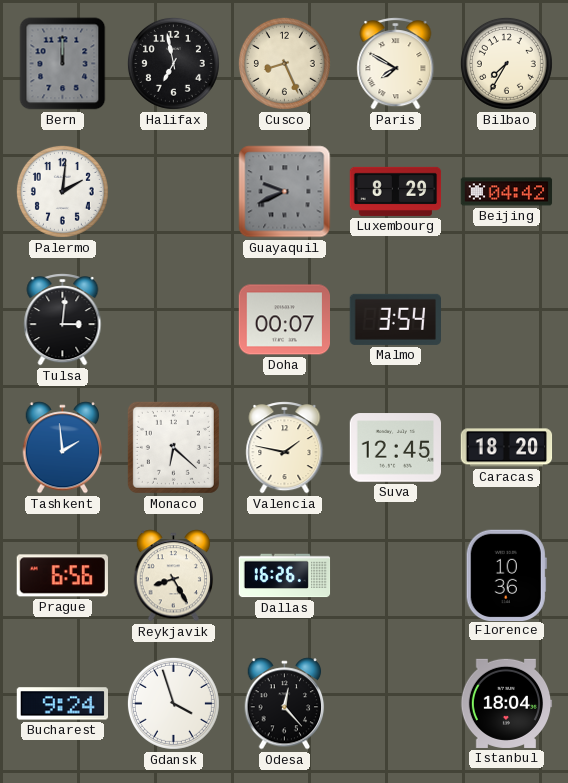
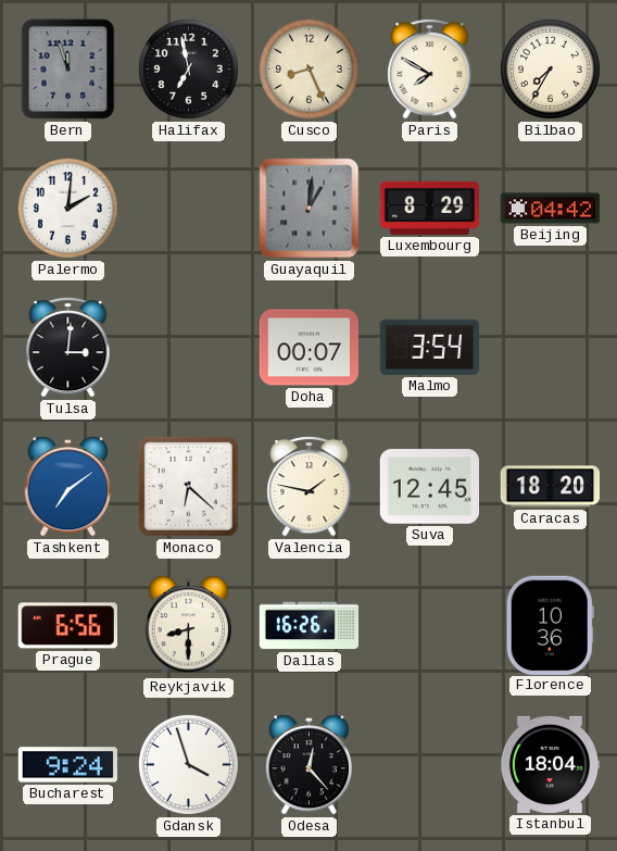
Bern: 12:00 -> 11:57 (68, 70)
Guayaquil: 9:41 -> 1:01 (310, 209)
Tashkent: 1:59 -> 7:09 (68, 487)
Reykjavik: 8:25 -> 8:30 (189, 626)
